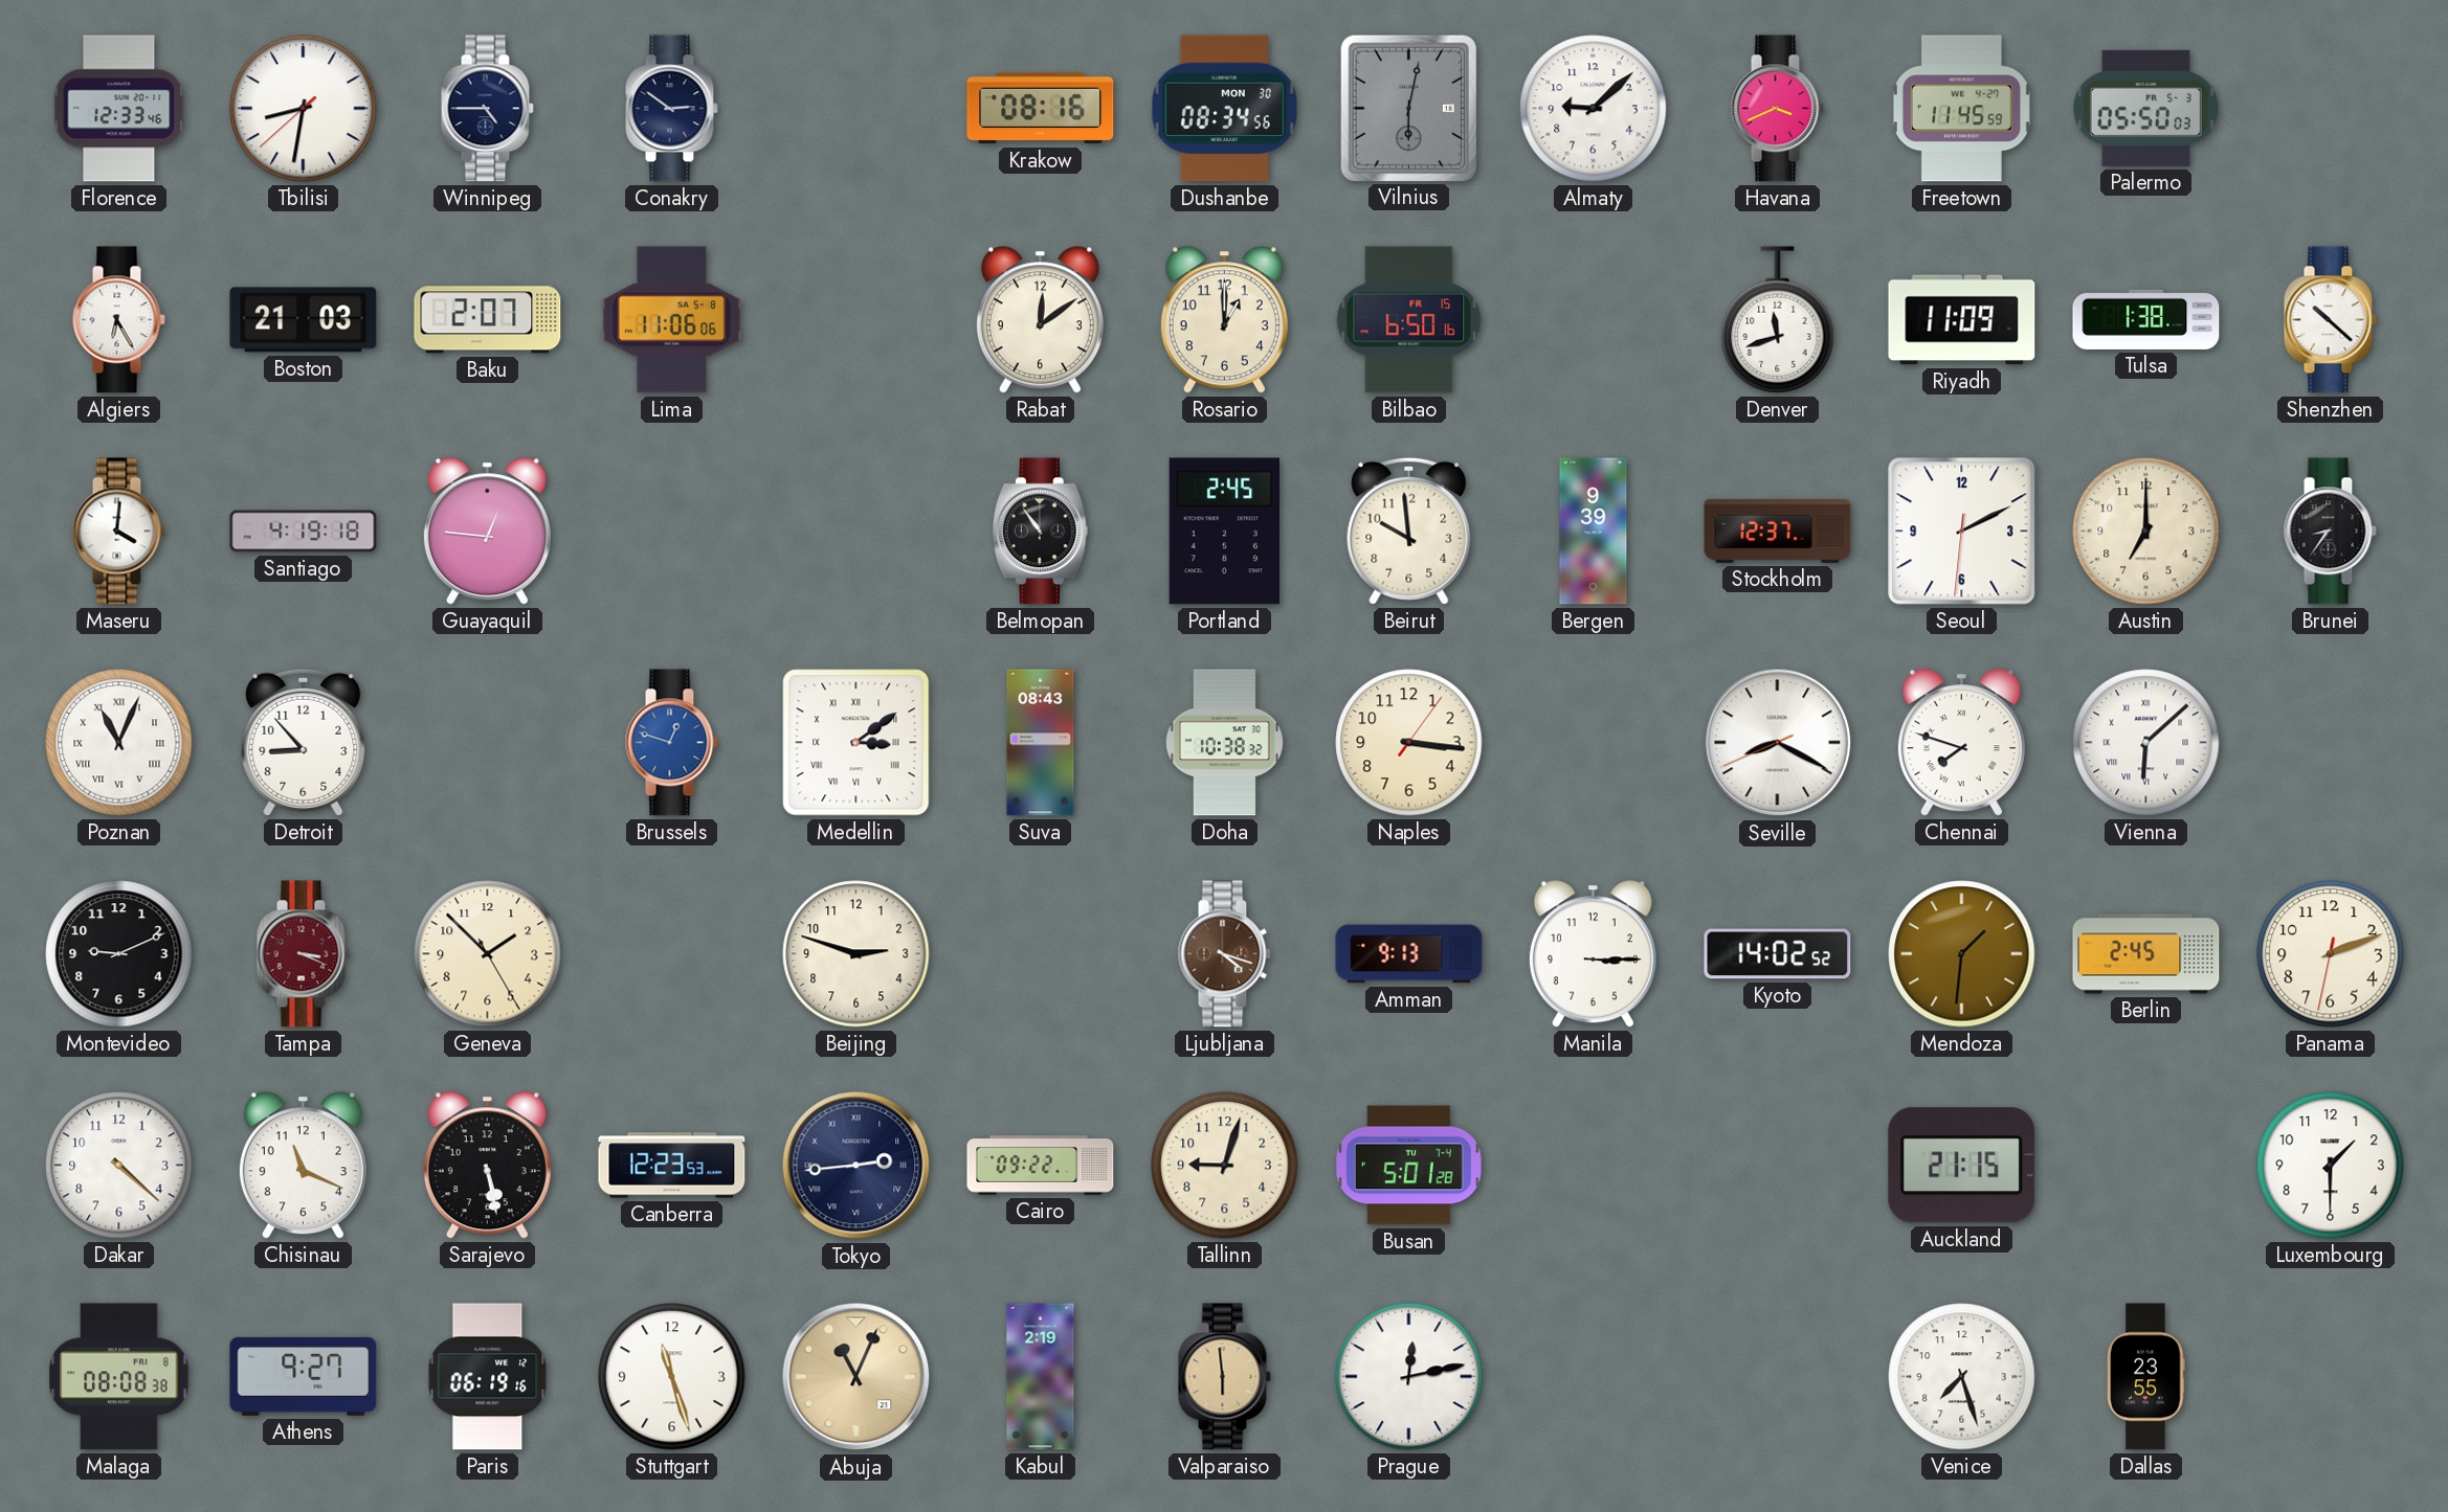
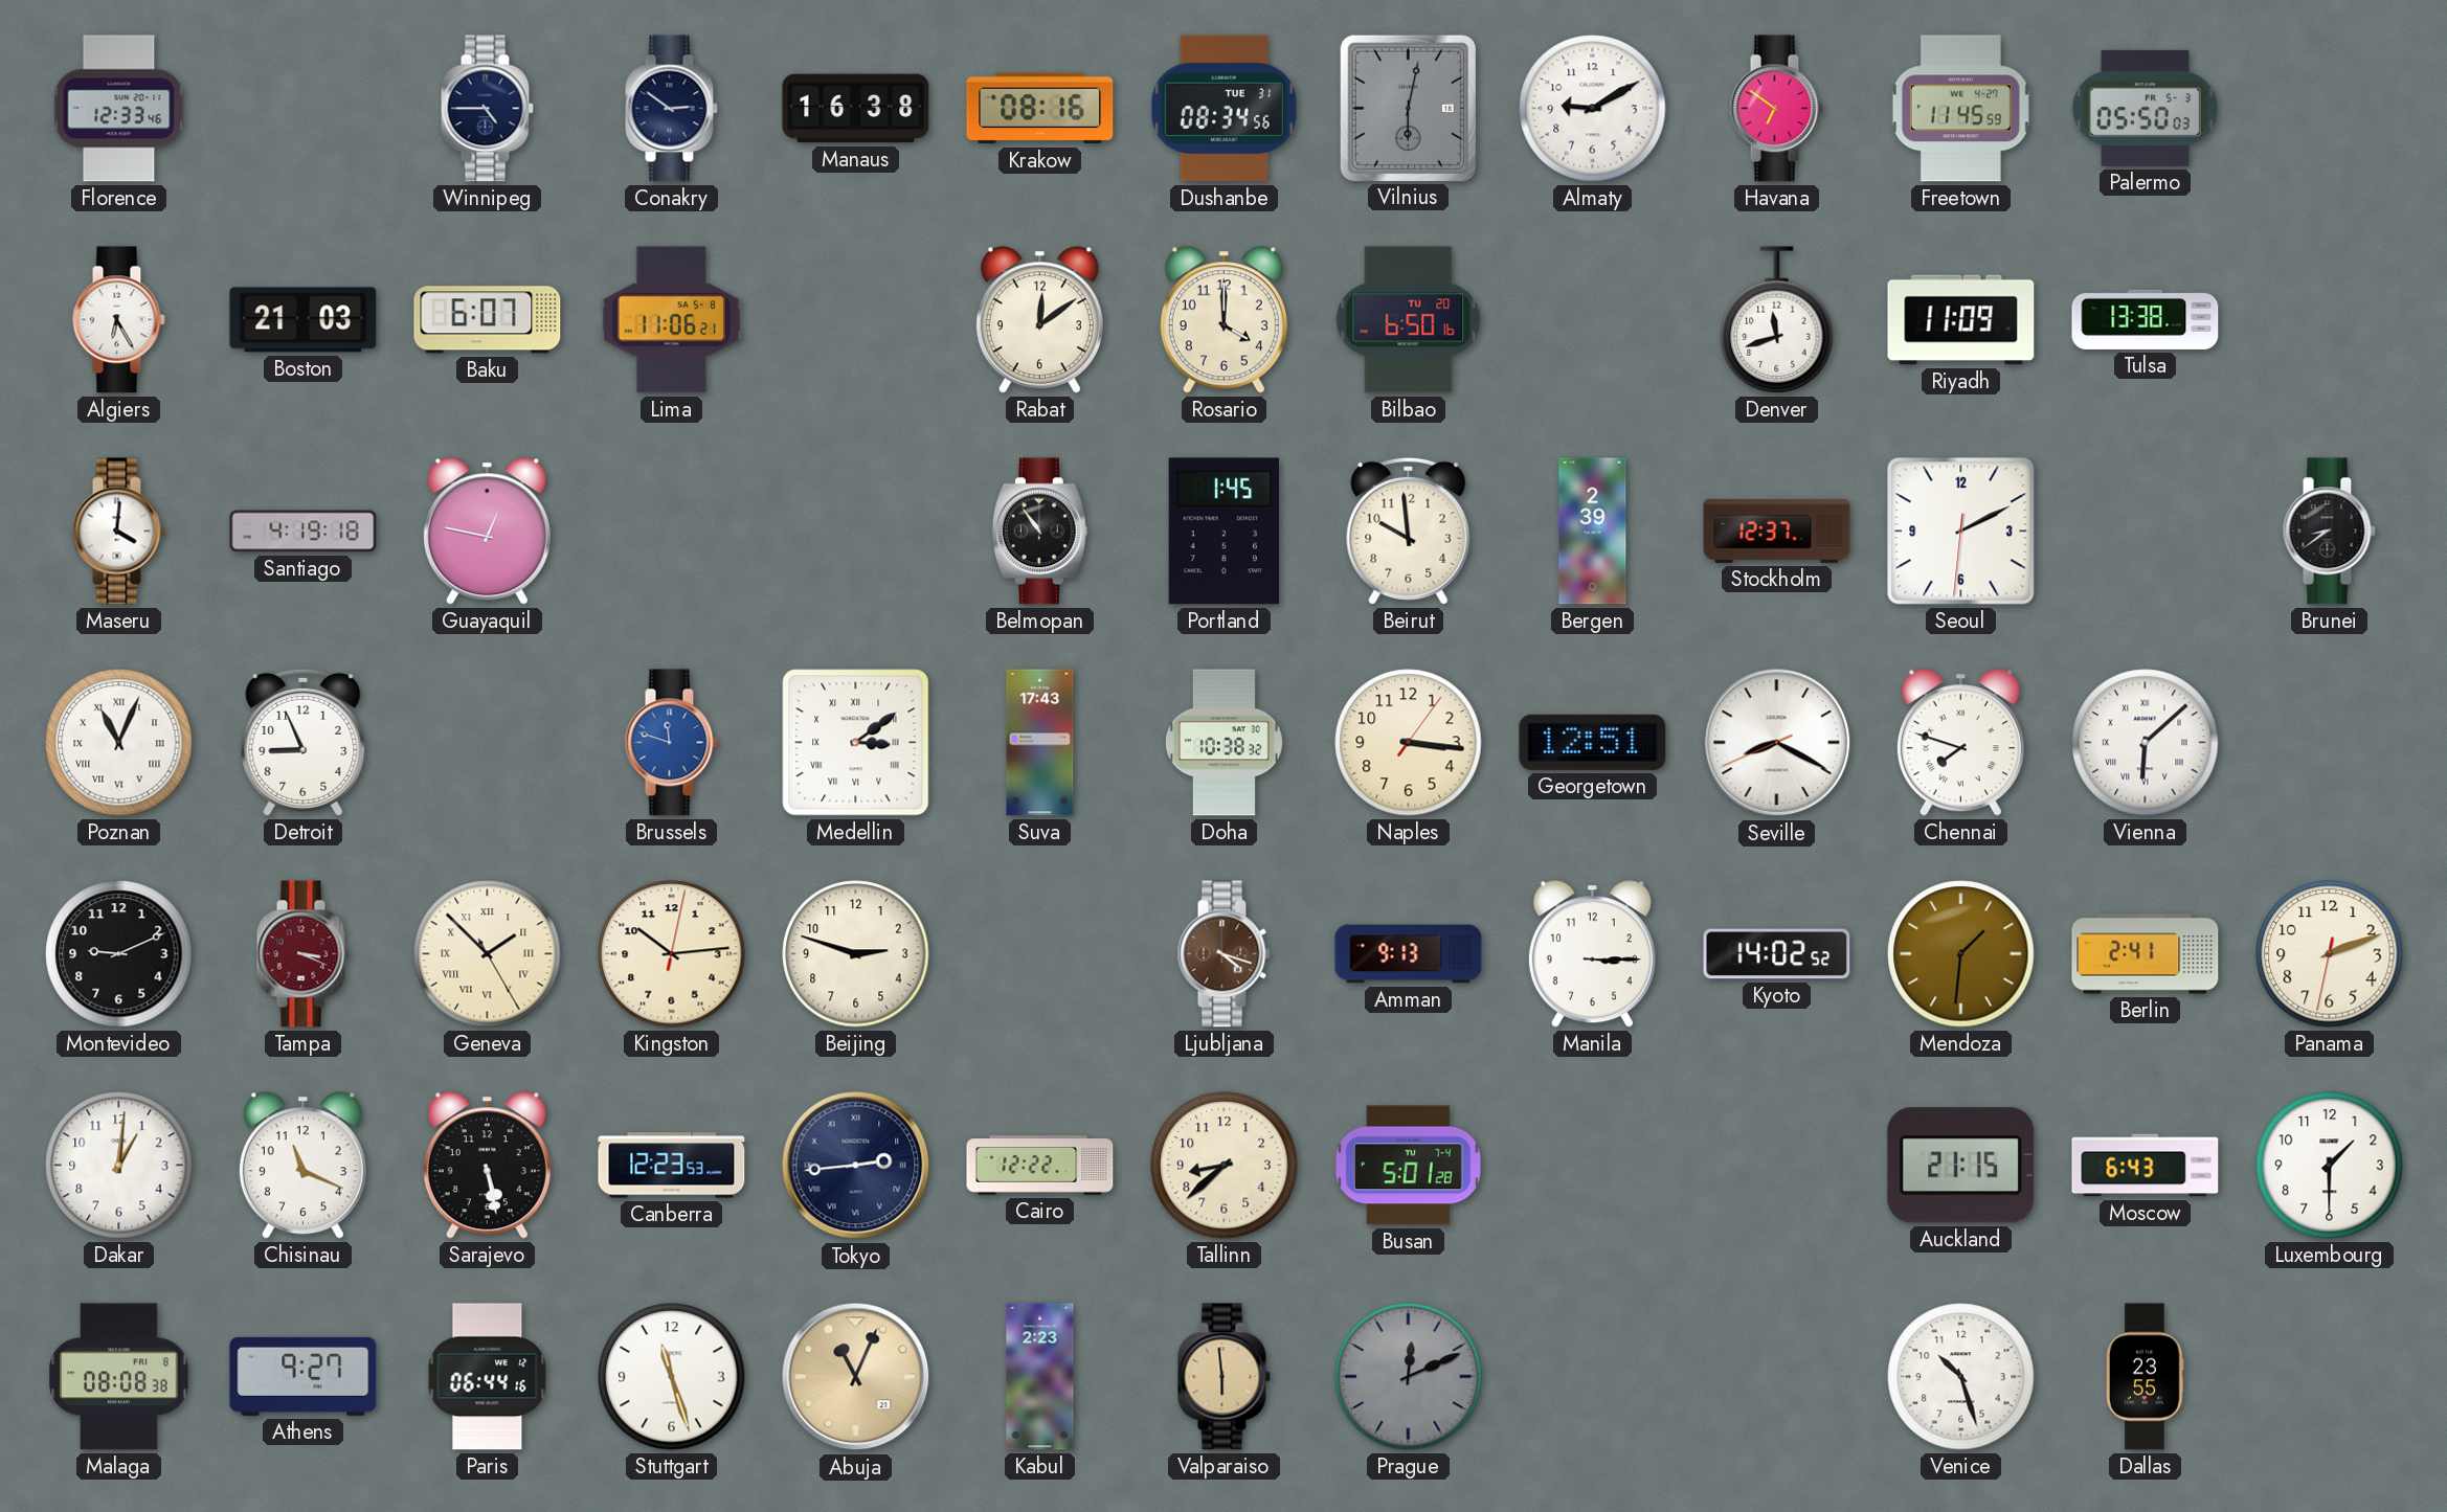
Tbilisi: 8:31 -> none (304, 109)
Manaus: none -> 16:38 (856, 109)
Dushanbe date: MON 30 -> TUE 31 (1223, 109)
Almaty: 9:08 -> 9:10 (1593, 109)
Havana: 3:41 -> 6:51 (1776, 109)
Baku: 2:07 -> 6:07 (488, 320)
Lima: 11:06:06 -> 11:06:21 (671, 320)
Rosario: 1:00 -> 4:00 (1223, 320)
Bilbao date: FR 15 -> TU 20 (1409, 320)
Tulsa: 1:38 -> 13:38 (2146, 319)
Shenzhen: 10:22 -> none (2330, 320)
Guayaquil: 12:46 -> 12:47 (487, 532)
Portland: 2:45 -> 1:45 (1223, 532)
Bergen: 9:39 -> 2:39 (1593, 532)
Austin: 7:00 -> none (2146, 532)
Brunei: 8:36 -> 8:39 (2329, 532)
Detroit: 8:53 -> 8:56 (304, 742)
Brussels: 12:48 -> 11:48 (671, 743)
Suva: 08:43 -> 17:43 (1040, 743)
Georgetown: none -> 12:51 (1593, 742)
Geneva numerals: Arabic -> Roman (488, 954)
Kingston: none -> 10:14 (672, 954)
Berlin: 2:45 -> 2:41 (2146, 954)
Dakar: 4:22 -> 1:01 (119, 1166)
Cairo: 09:22 -> 12:22 (1040, 1166)
Tallinn: 9:03 -> 8:38 (1225, 1166)
Moscow: none -> 6:43 (2146, 1166)
Paris: 06:19 -> 06:44 (488, 1377)
Kabul: 2:19 -> 2:23 (1040, 1377)
Prague: 12:13 -> 12:11 (1409, 1377)
Prague dial: white -> grey (1409, 1377)
Venice: 7:27 -> 10:27 (1961, 1377)
